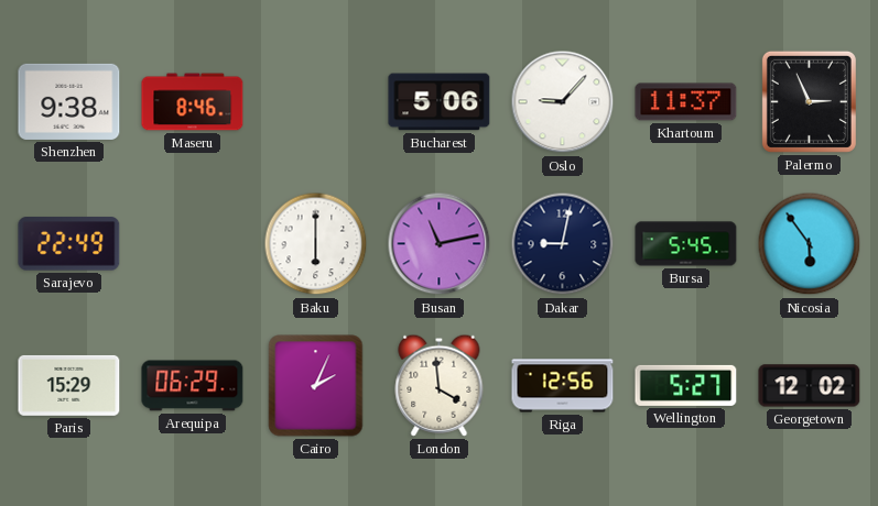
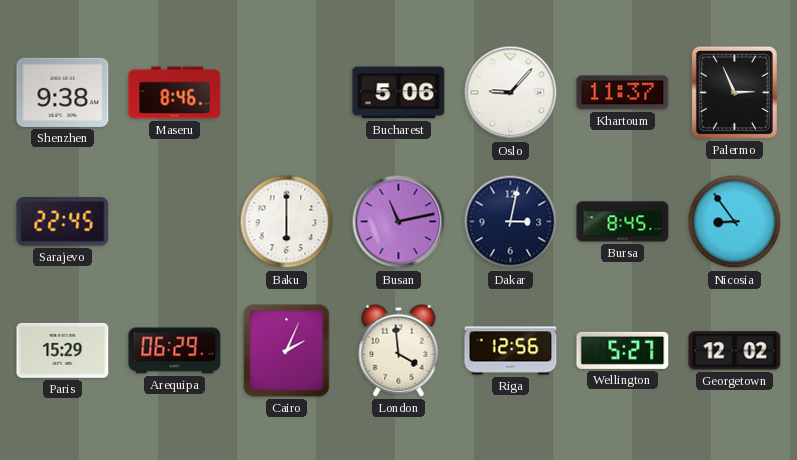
Sarajevo: 22:49 -> 22:45 (63, 222)
Dakar: 9:02 -> 3:02 (511, 222)
Bursa: 5:45 -> 8:45 (623, 222)
Nicosia: 5:54 -> 8:54 (735, 222)
